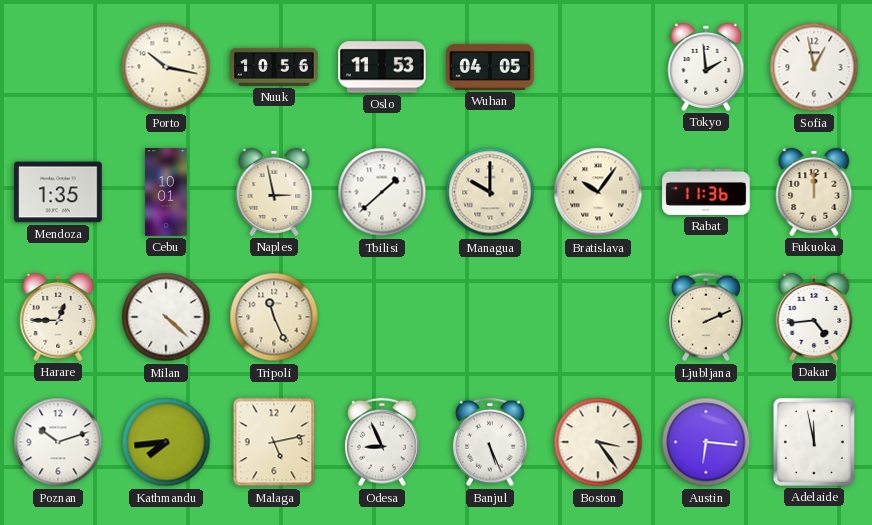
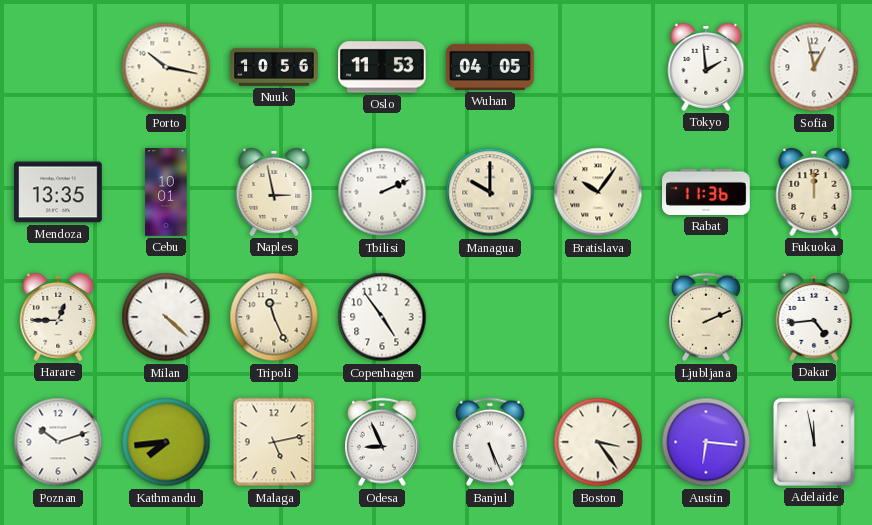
Mendoza: 1:35 -> 13:35 (58, 192)
Tbilisi: 1:38 -> 2:11 (382, 192)
Copenhagen: none -> 4:54 (382, 317)
